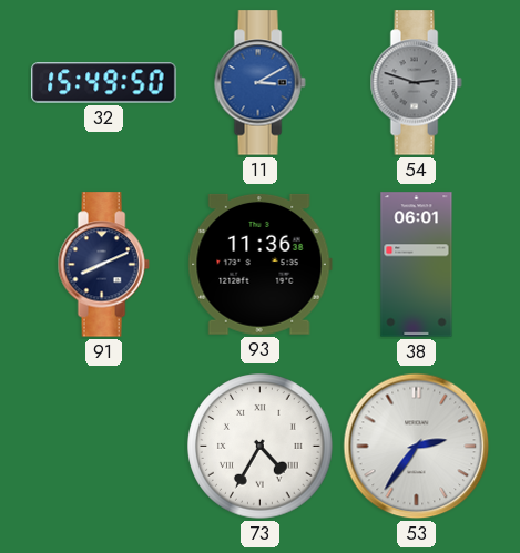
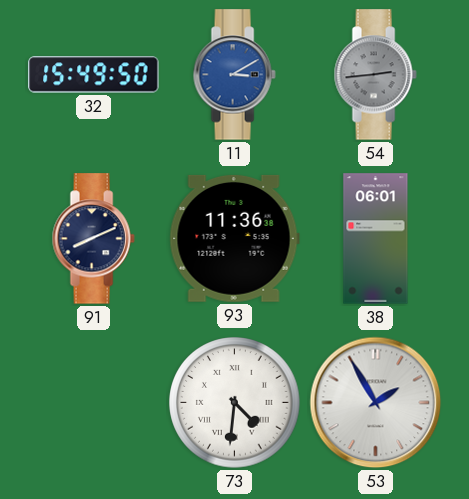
54: 2:48 -> 2:44 (375, 75)
73: 4:35 -> 4:31 (235, 403)
53: 2:36 -> 1:55 (376, 403)
